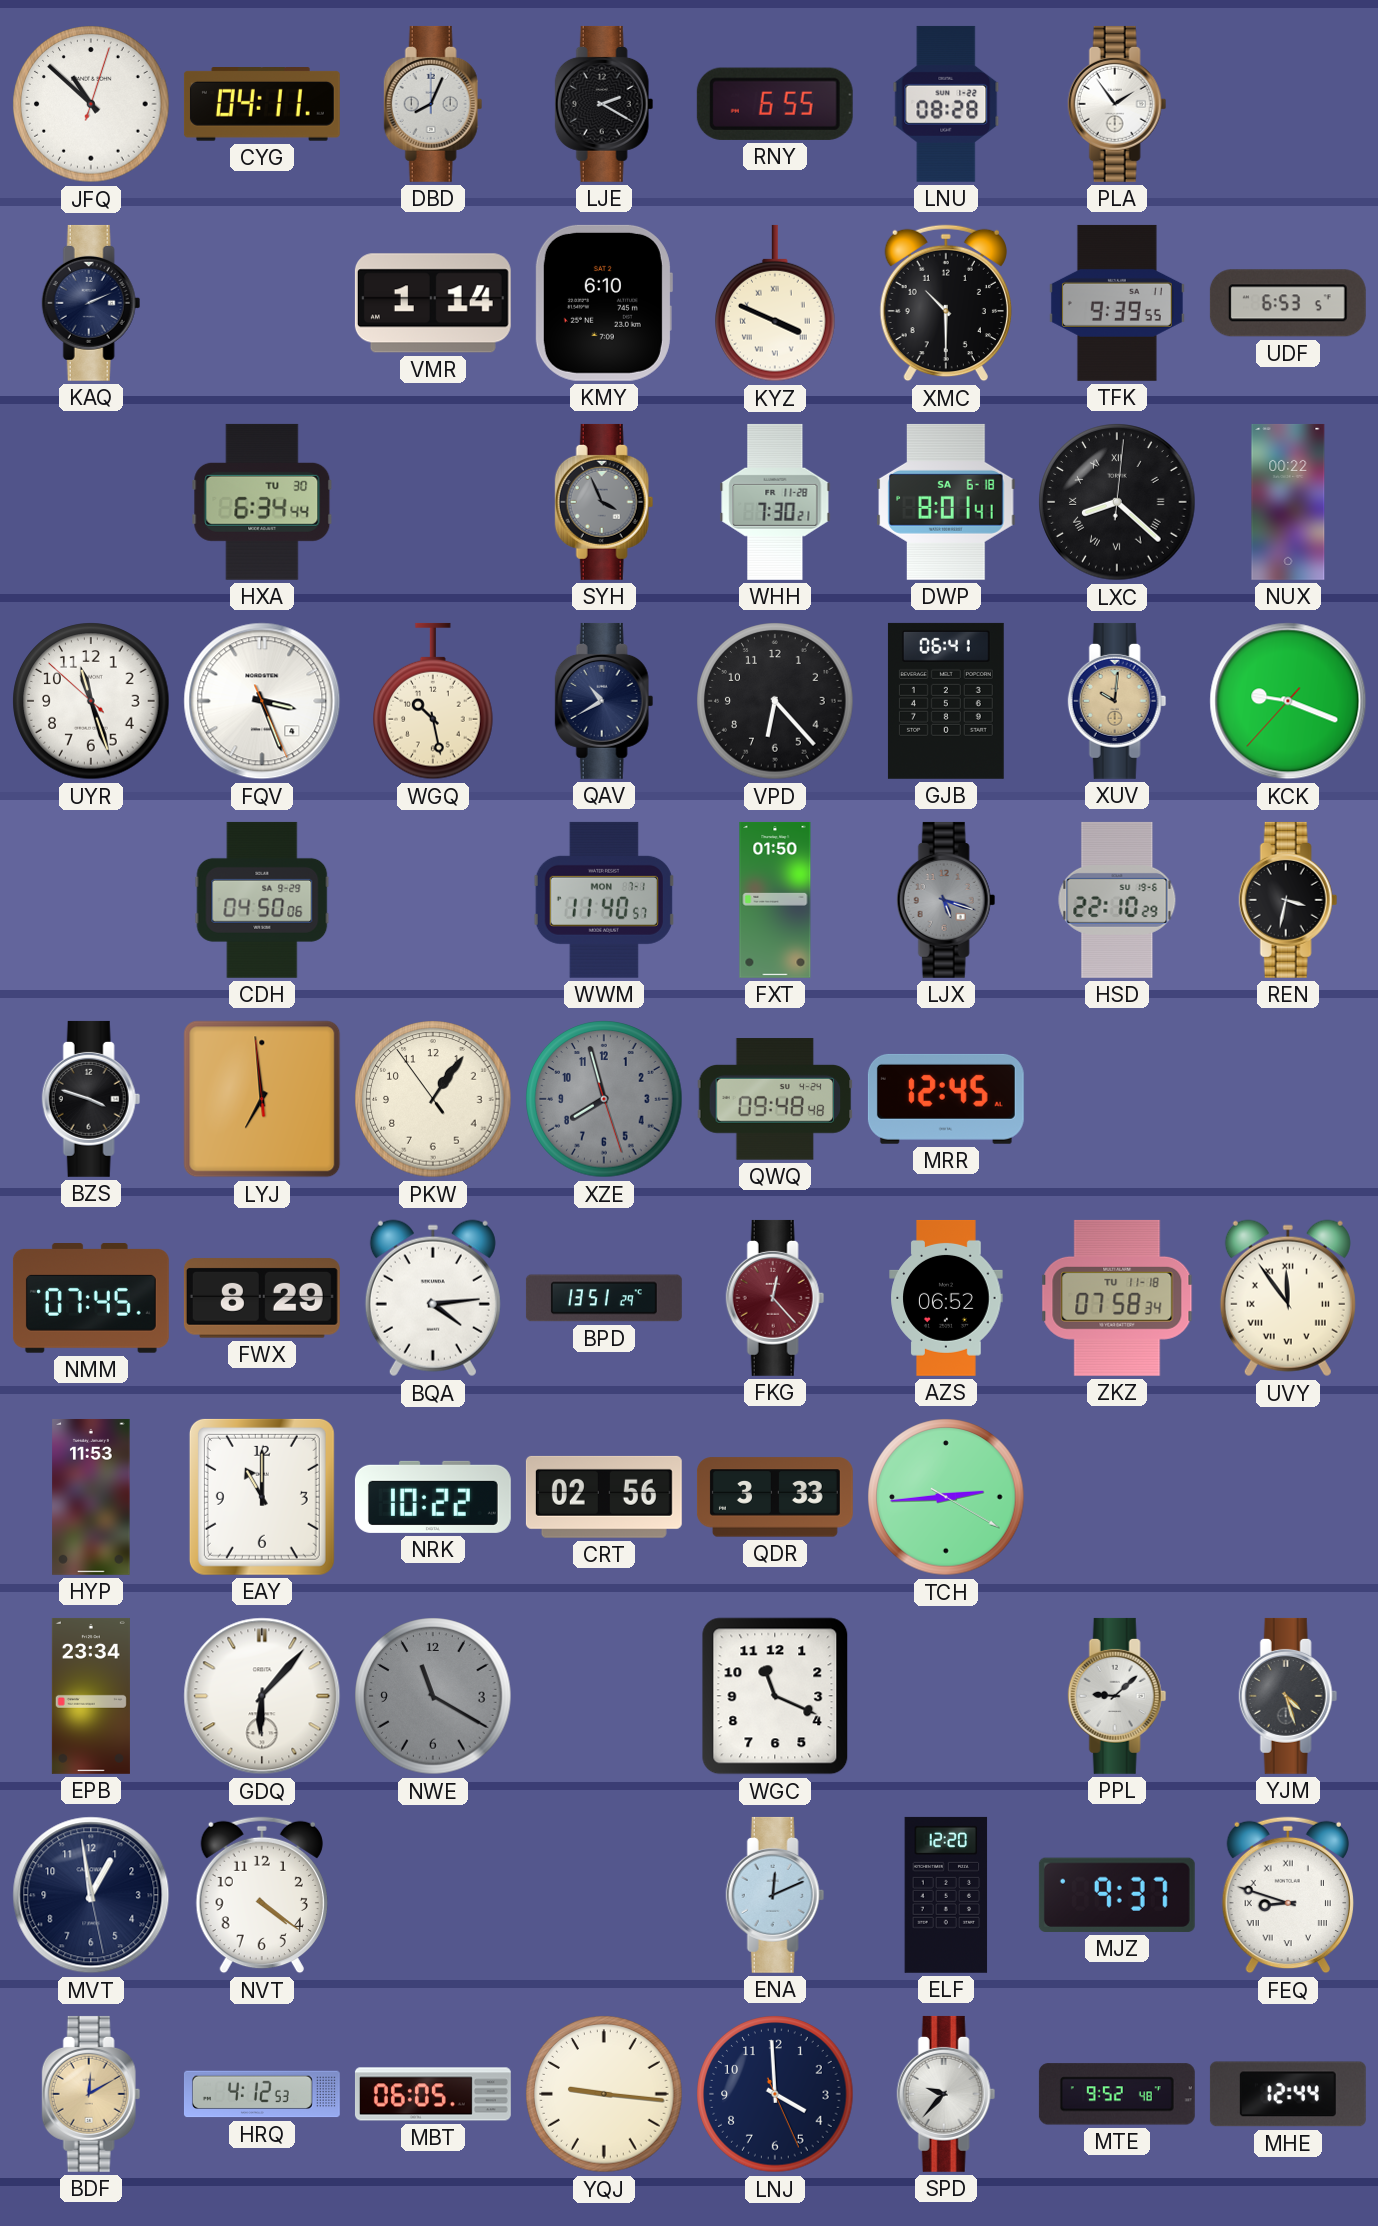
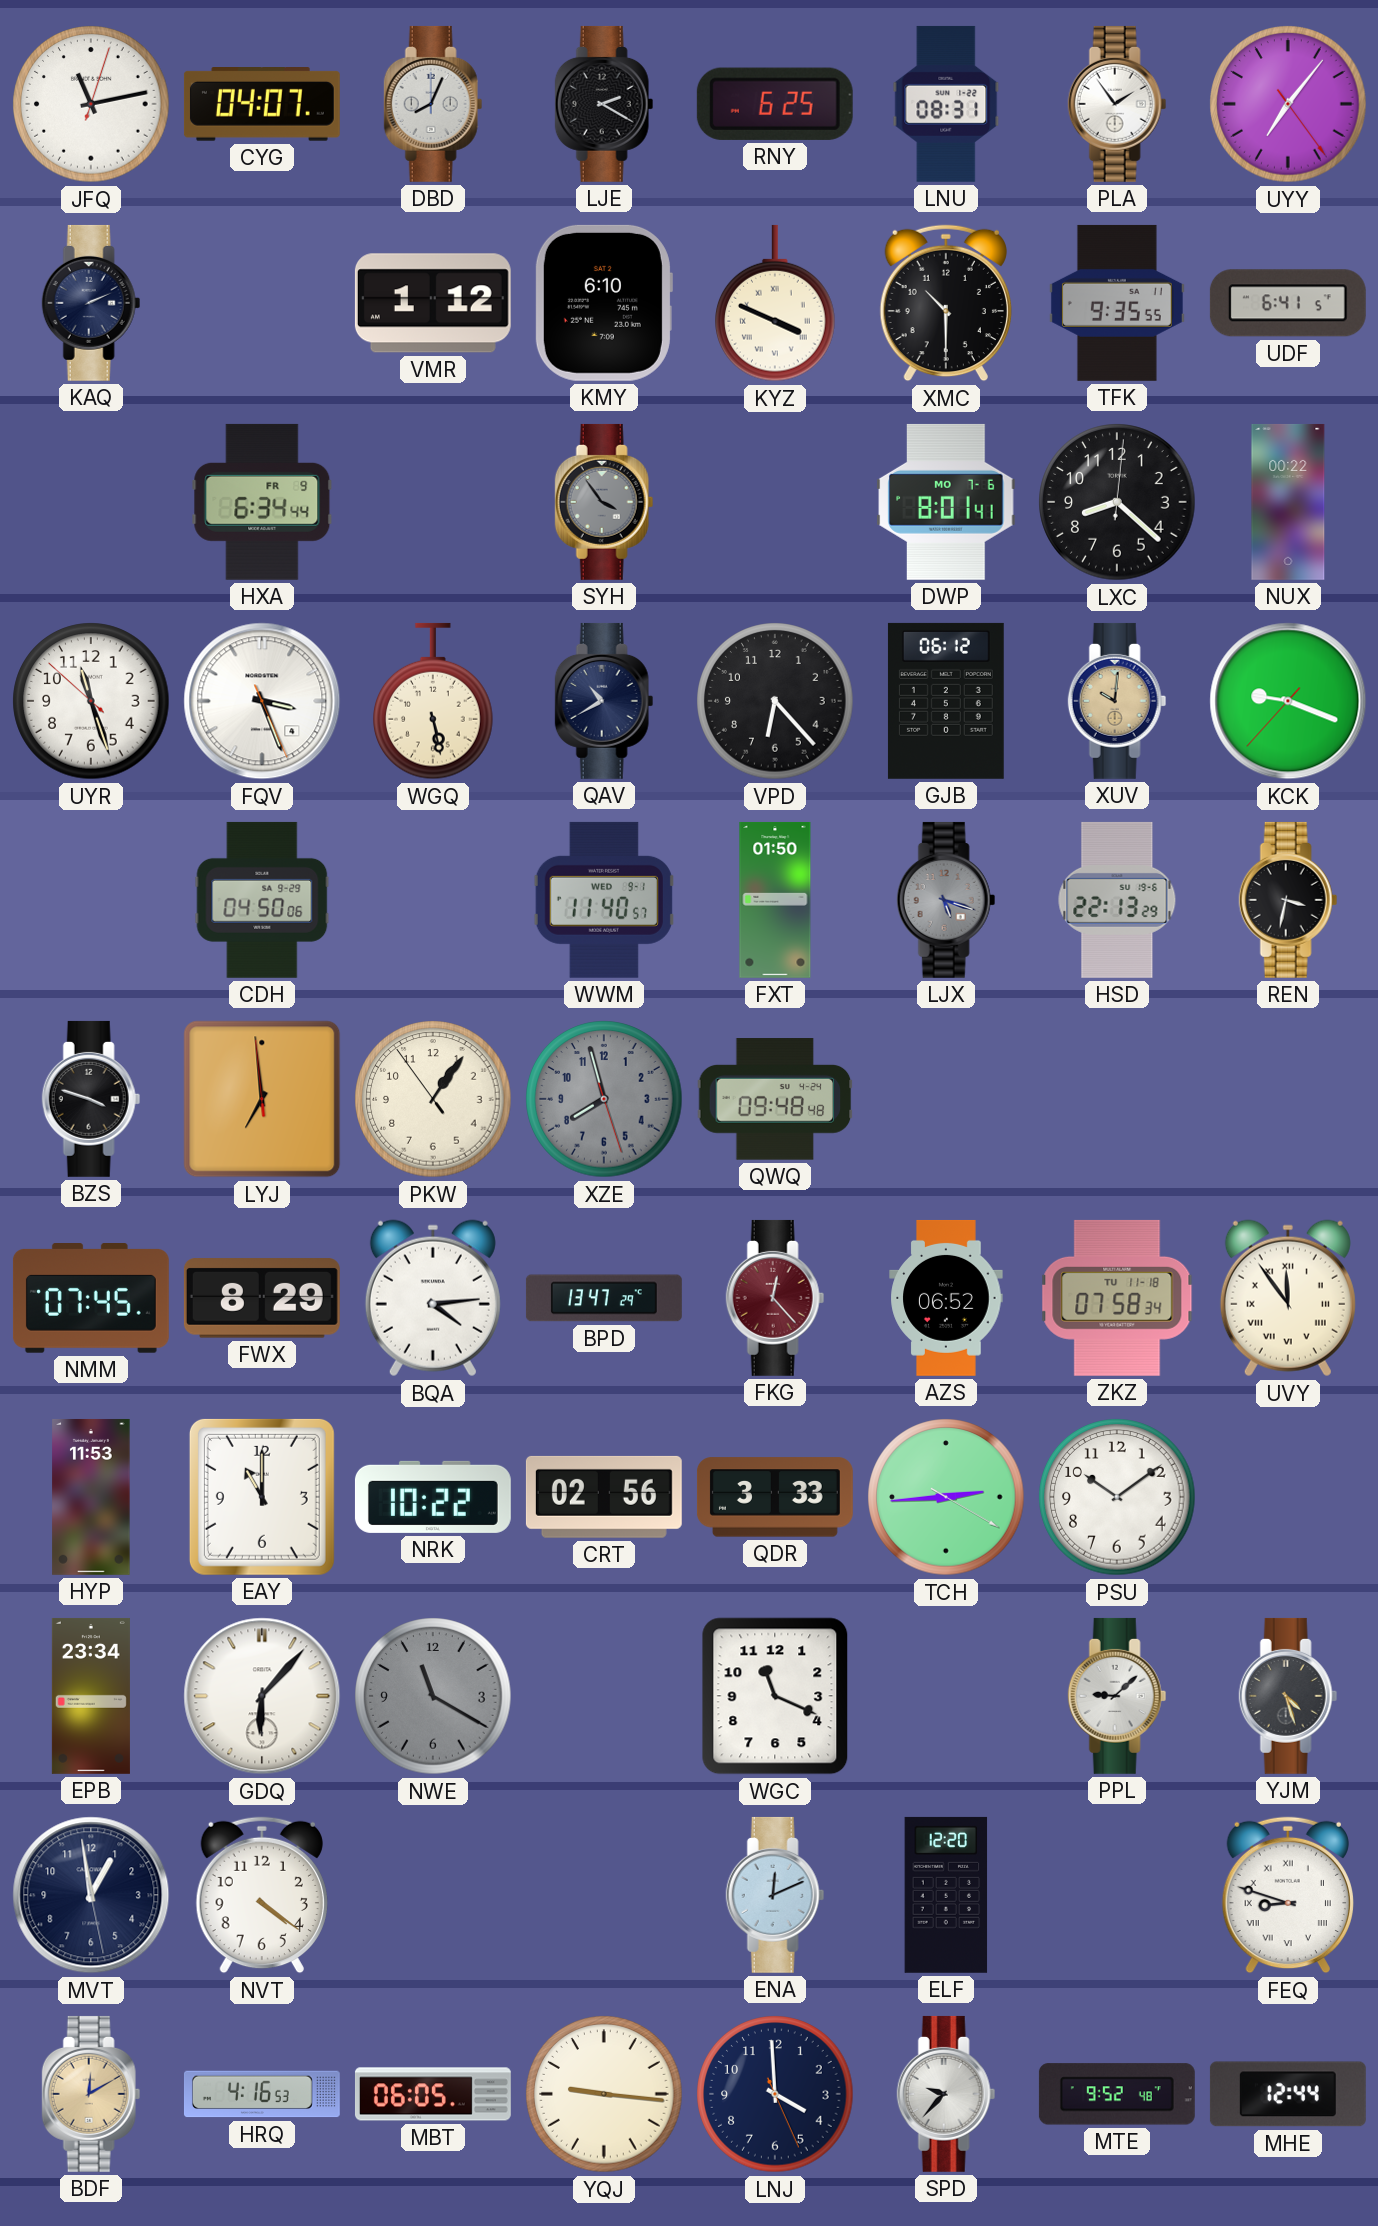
JFQ: 10:52 -> 11:13 (91, 104)
CYG: 04:11 -> 04:07 (262, 105)
RNY: 6:55 -> 6:25 (775, 104)
LNU: 08:28 -> 08:31 (946, 104)
UYY: none -> 7:06 (1288, 104)
VMR: 1:14 -> 1:12 (433, 303)
TFK: 9:39 -> 9:35 (1117, 303)
UDF: 6:53 -> 6:41 (1288, 303)
HXA date: TU 30 -> FR 9 (262, 502)
SYH: 3:56 -> 3:54 (604, 502)
WHH: 7:30 -> none (775, 502)
DWP date: SA 6-18 -> MO 7-6 (946, 502)
LXC numerals: Roman -> Arabic (1117, 502)
WGQ: 10:28 -> 5:28 (434, 701)
GJB: 06:41 -> 06:12 (946, 701)
WWM date: MON 7-1 -> WED 9-1 (604, 900)
HSD: 22:10 -> 22:13 (1117, 900)
MRR: 12:45 -> none (946, 1099)
BPD: 13:51 -> 13:47 (604, 1298)
PSU: none -> 10:09 (1117, 1497)
MJZ: 9:37 -> none (1117, 1895)
HRQ: 4:12 -> 4:16 (262, 2094)
